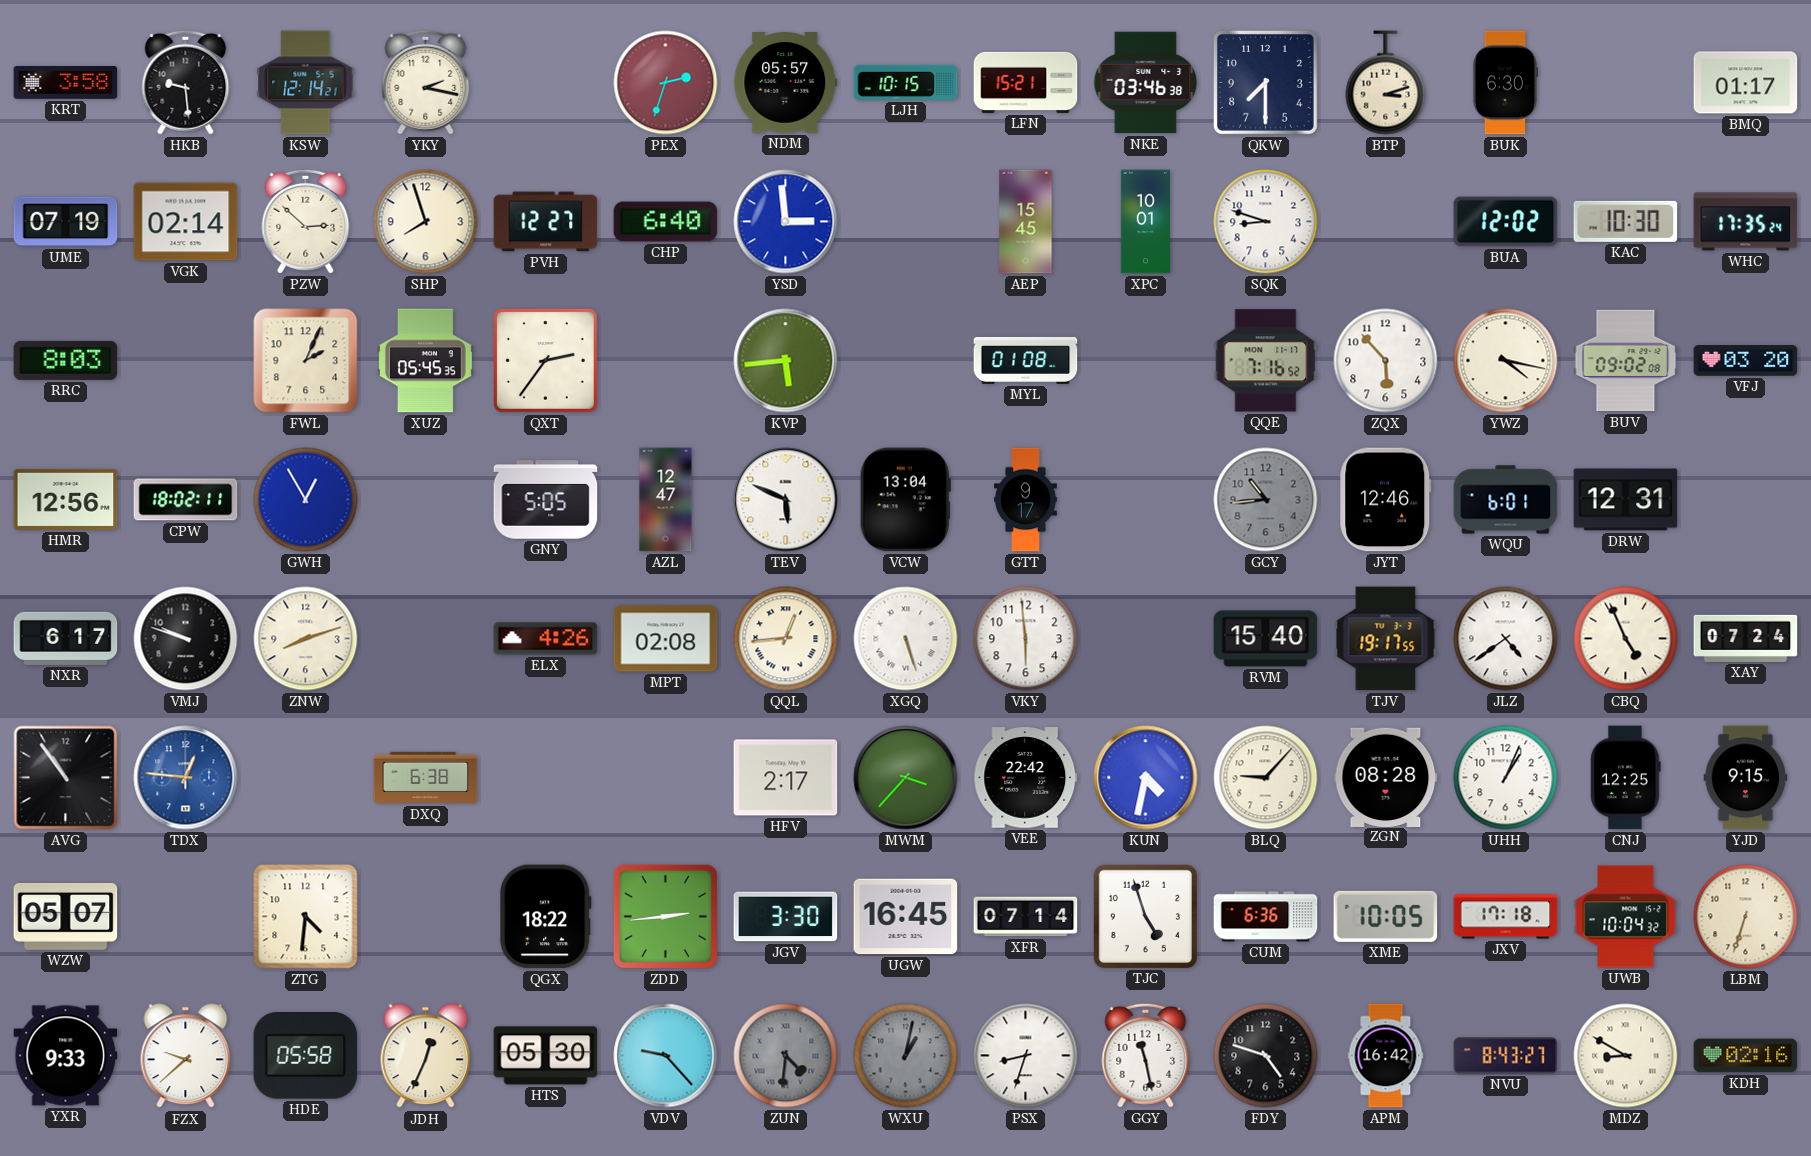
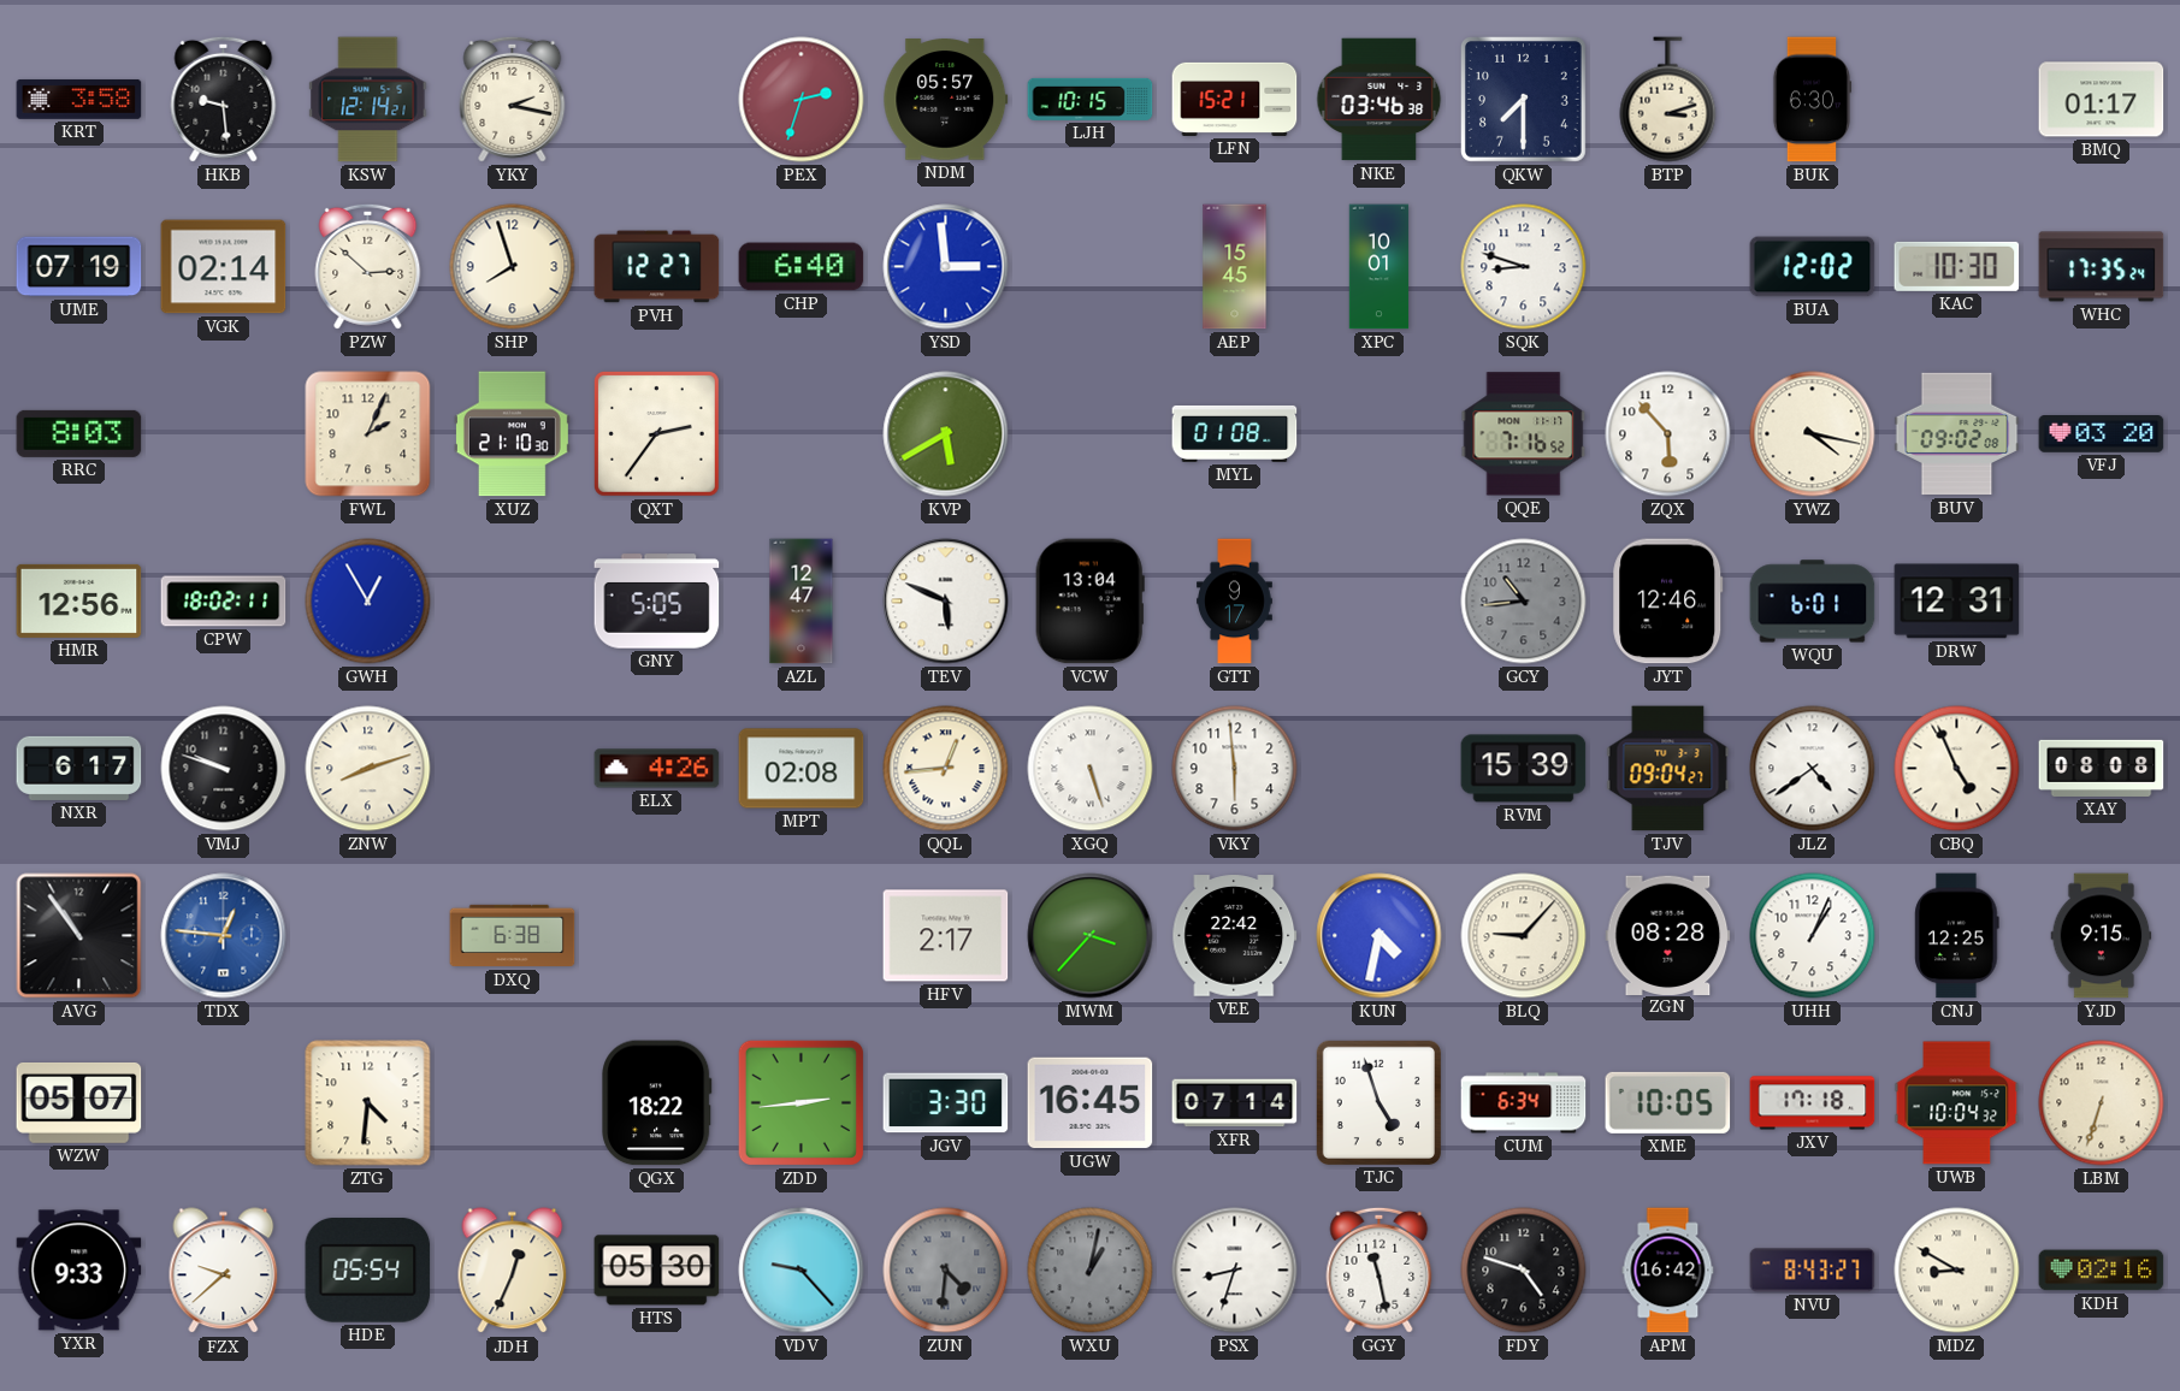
XUZ: 05:45 -> 21:10 (512, 434)
KVP: 5:44 -> 5:40 (946, 434)
RVM: 15:40 -> 15:39 (1524, 769)
TJV: 19:17 -> 09:04 (1668, 769)
XAY: 07:24 -> 08:08 (2102, 768)
CUM: 6:36 -> 6:34 (1524, 1103)
HDE: 05:58 -> 05:54 (368, 1271)
